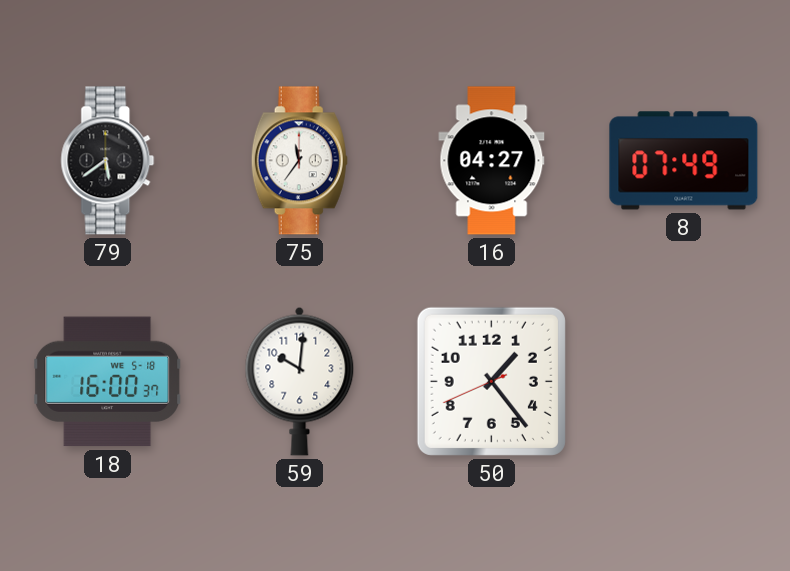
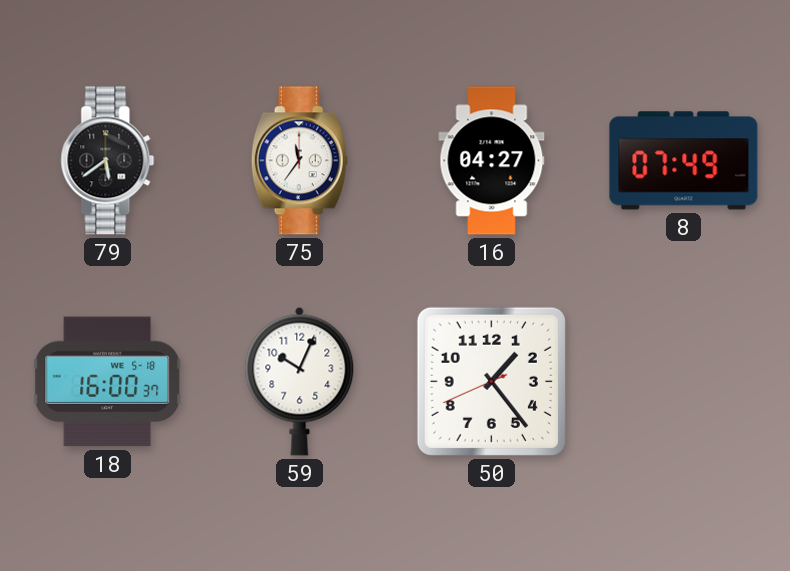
59: 10:01 -> 10:04 (300, 381)
